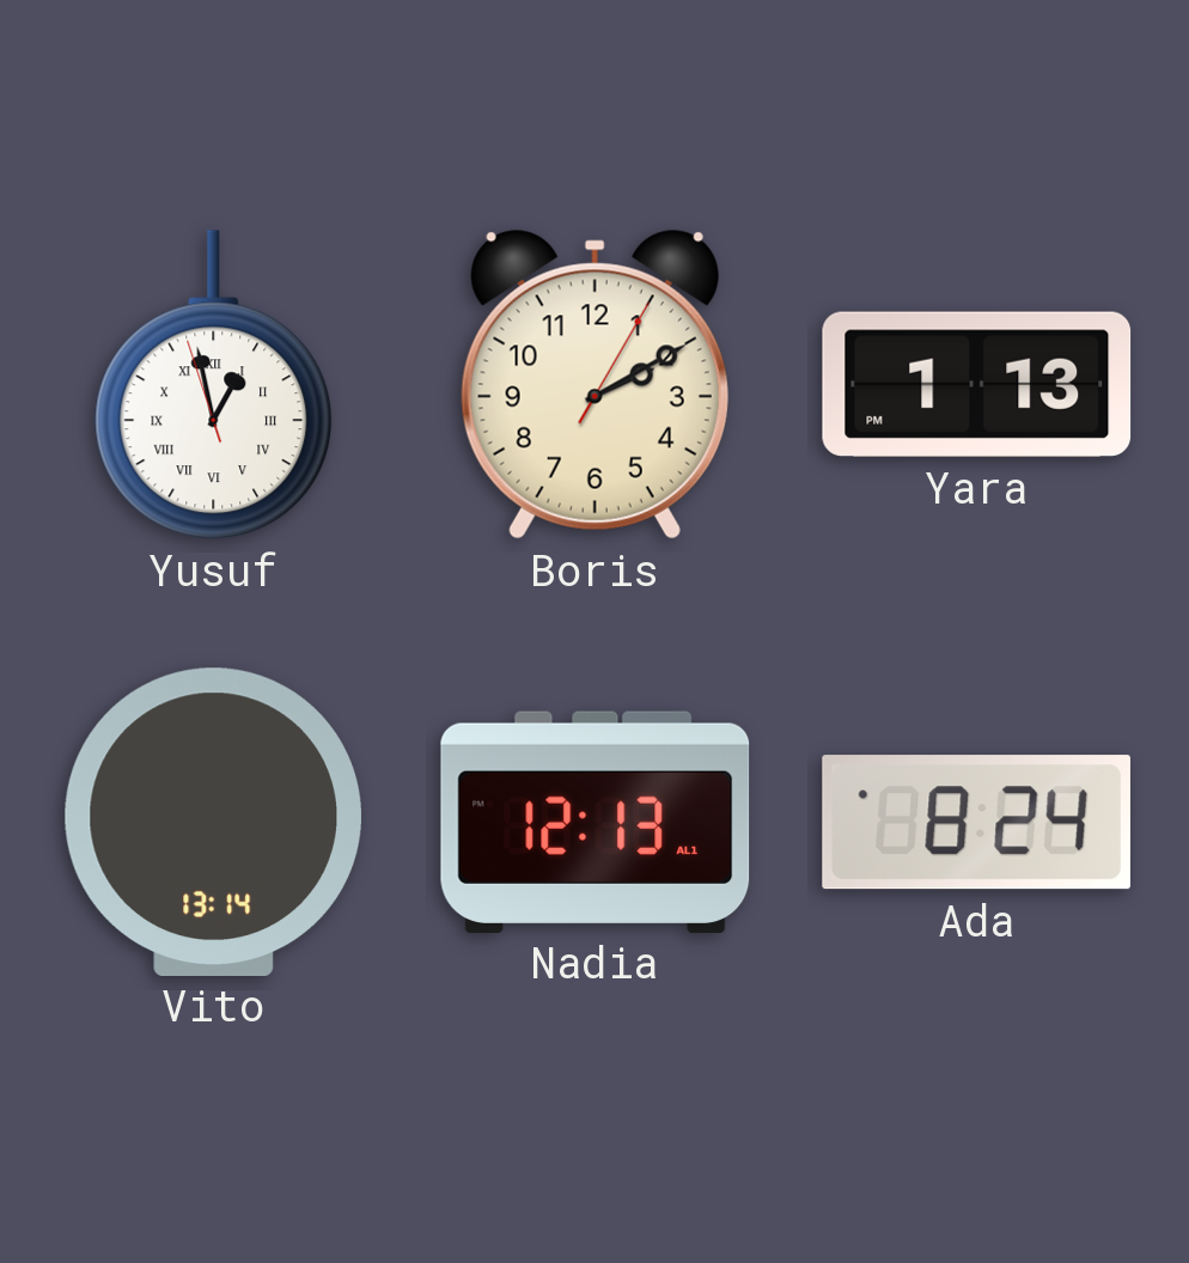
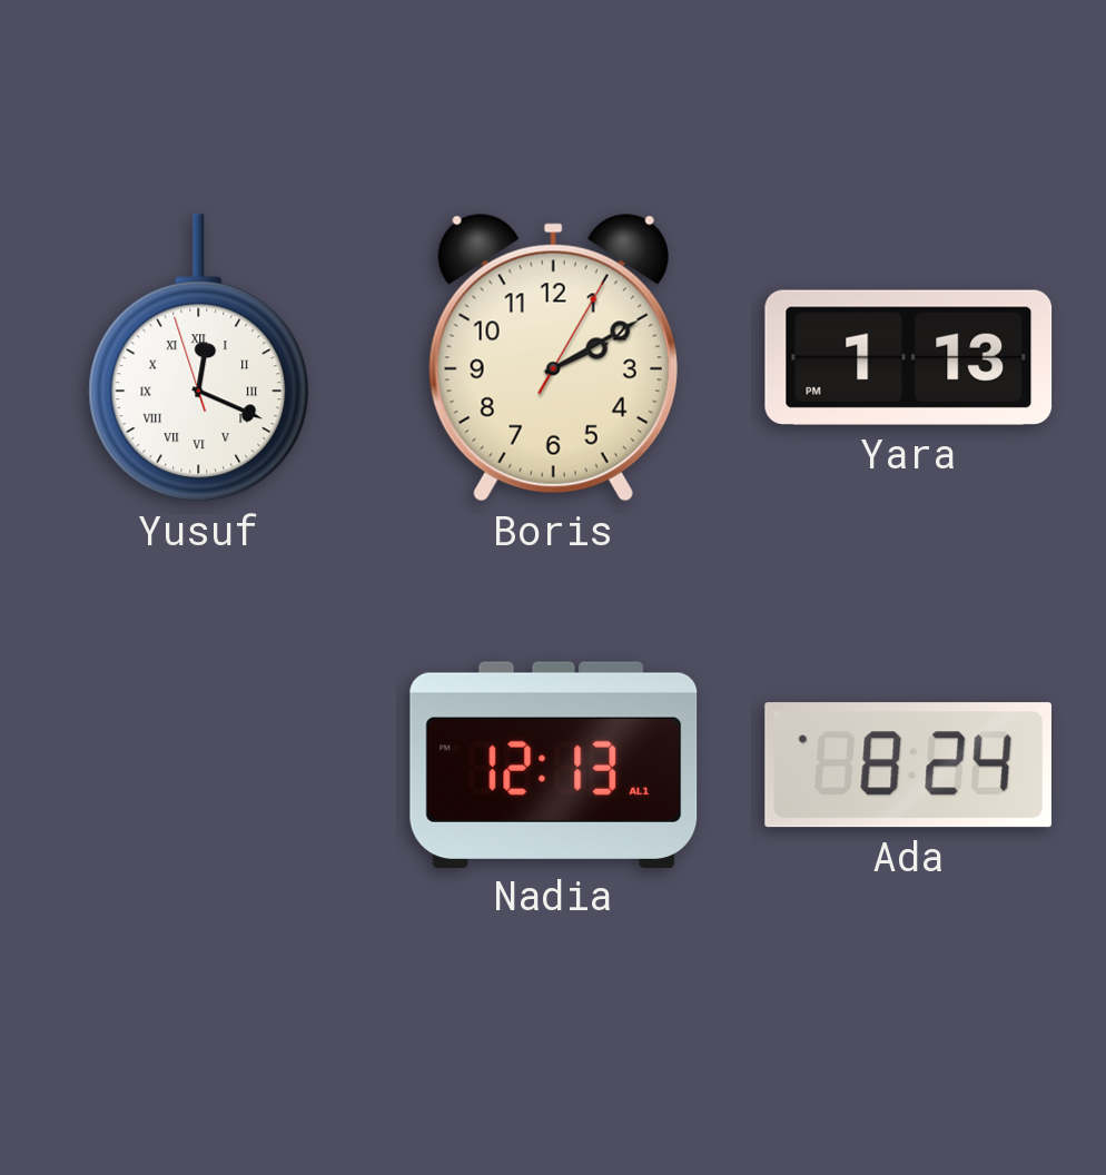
Yusuf: 12:57 -> 12:18 (199, 358)
Vito: 13:14 -> none (213, 822)
